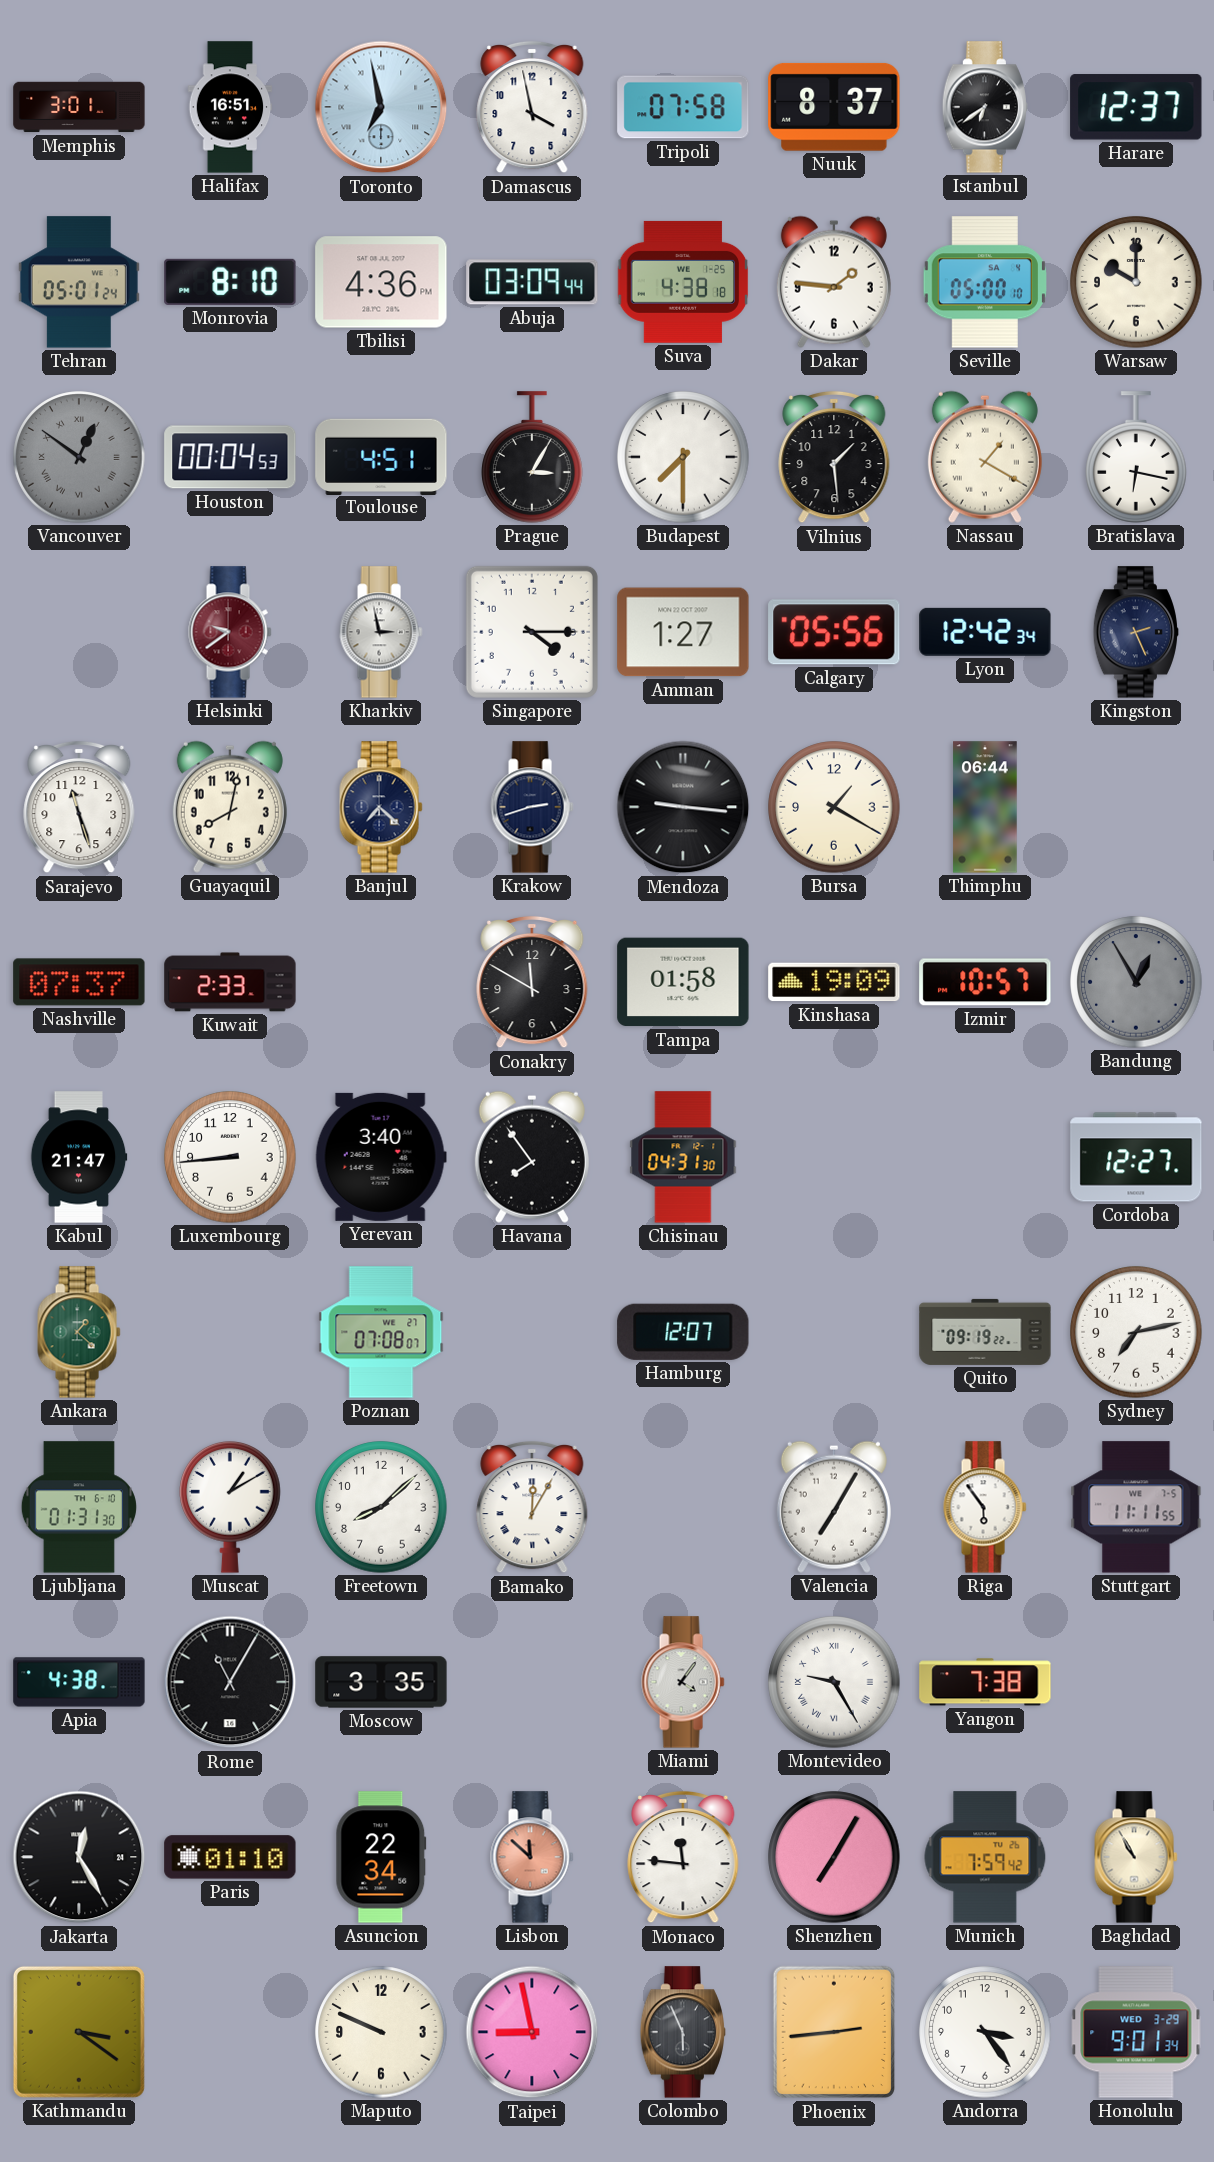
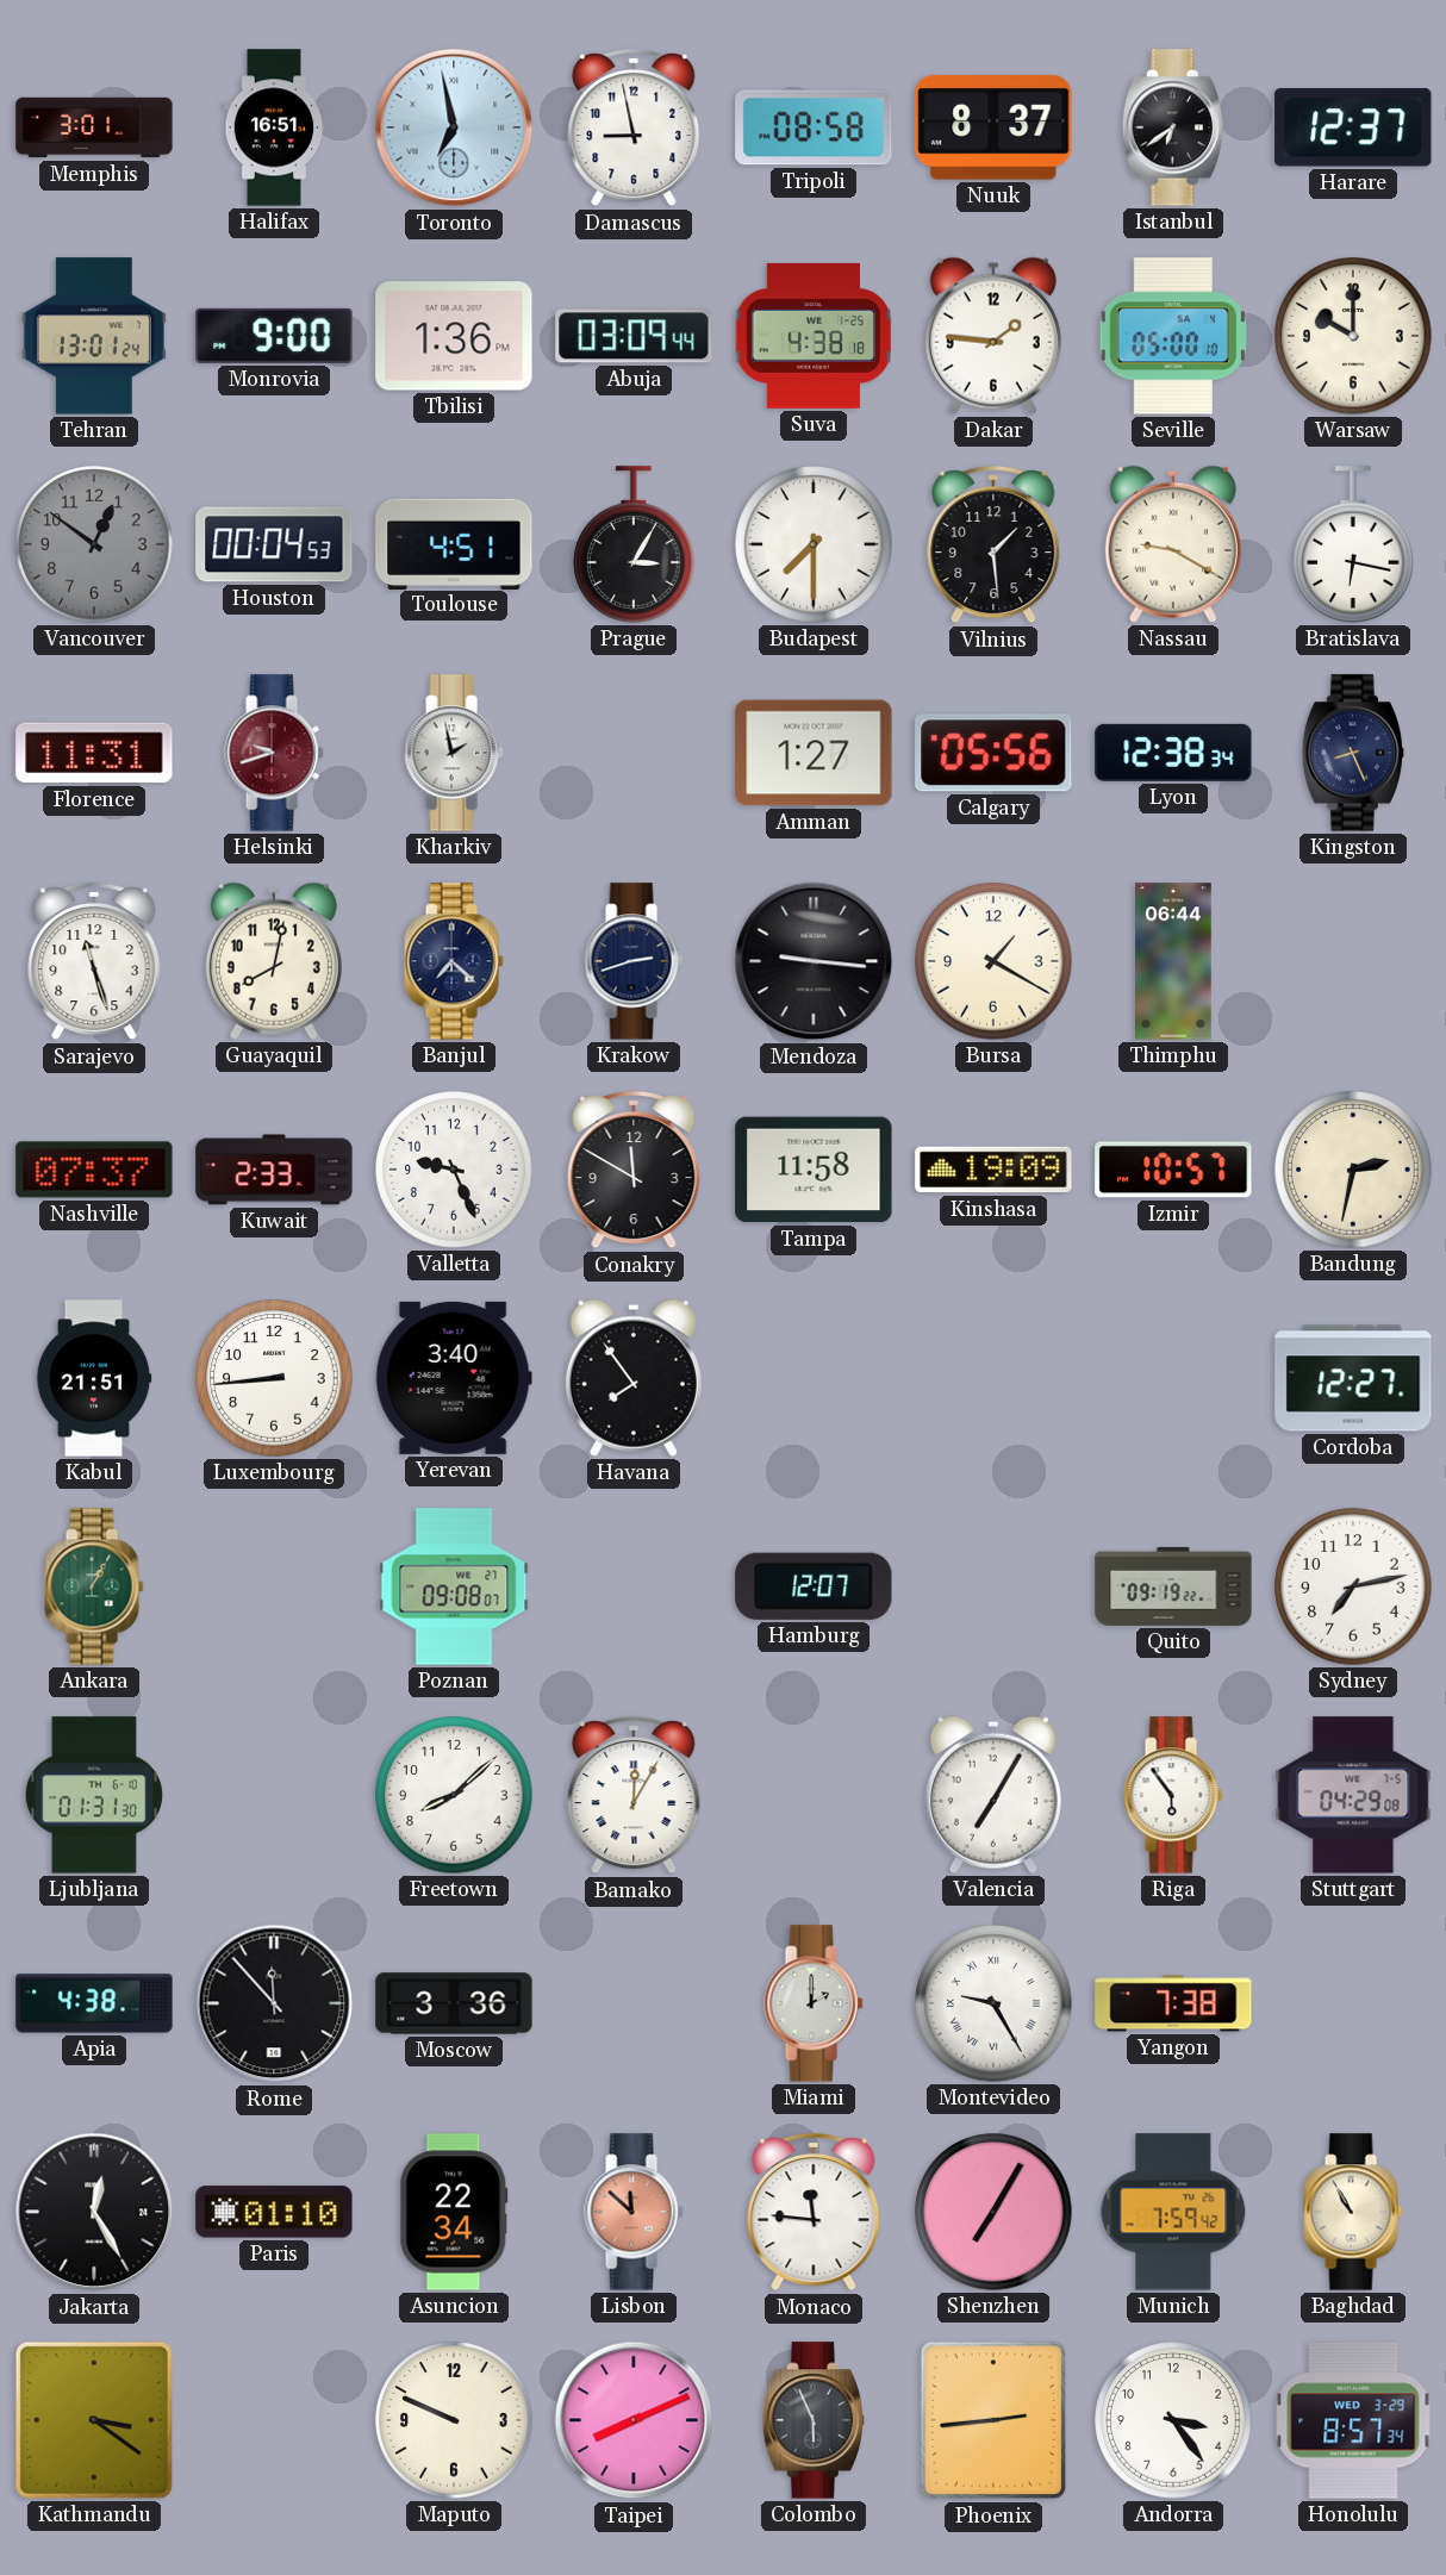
Damascus: 3:58 -> 8:58 (634, 127)
Tripoli: 07:58 -> 08:58 (814, 127)
Tehran: 05:01 -> 13:01 (94, 336)
Monrovia: 8:10 -> 9:00 (274, 336)
Tbilisi: 4:36 -> 1:36 (454, 336)
Vancouver numerals: Roman -> Arabic (94, 544)
Nassau: 1:20 -> 9:20 (1173, 544)
Florence: none -> 11:31 (94, 753)
Helsinki: 9:39 -> 9:42 (274, 753)
Kharkiv: 2:58 -> 1:58 (454, 753)
Singapore: 4:15 -> none (532, 632)
Lyon: 12:42 -> 12:38 (1173, 753)
Kingston: 2:26 -> 8:26 (1352, 753)
Valletta: none -> 9:26 (454, 1170)
Tampa: 01:58 -> 11:58 (814, 1170)
Bandung: 12:55 -> 2:32 (1353, 1170)
Bandung dial: grey -> cream (1353, 1170)
Kabul: 21:47 -> 21:51 (94, 1378)
Chisinau: 04:31 -> none (683, 1157)
Ankara: 1:22 -> 1:05 (94, 1586)
Poznan: 07:08 -> 09:08 (454, 1586)
Muscat: 1:10 -> none (230, 1507)
Stuttgart: 11:11 -> 04:29 (1353, 1795)
Rome: 11:05 -> 11:53 (274, 2003)
Moscow: 3:35 -> 3:36 (454, 2003)
Miami: 4:06 -> 2:00 (814, 2003)
Taipei: 8:58 -> 8:11 (634, 2420)
Honolulu: 9:01 -> 8:57 (1353, 2420)
